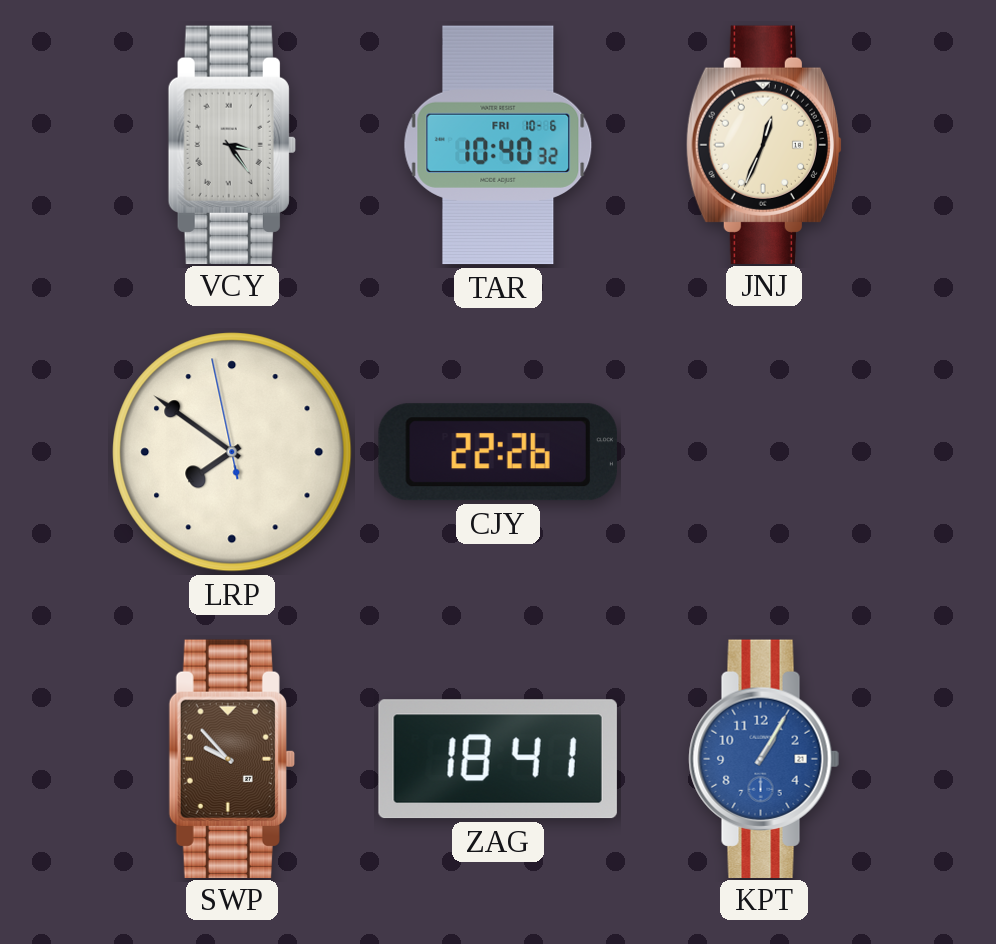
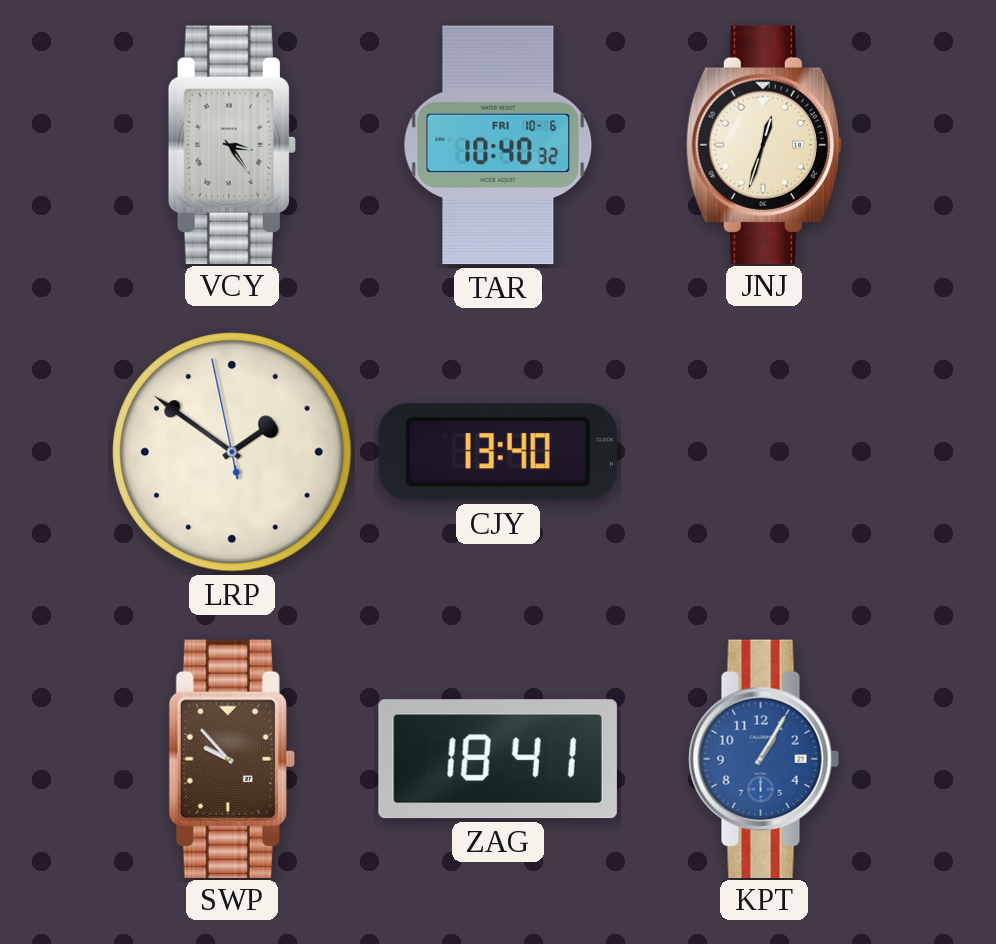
JNJ: 12:34 -> 12:33 (763, 144)
LRP: 7:50 -> 1:50 (232, 452)
CJY: 22:26 -> 13:40 (498, 452)
